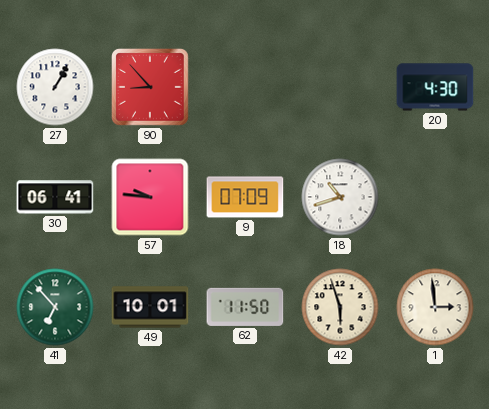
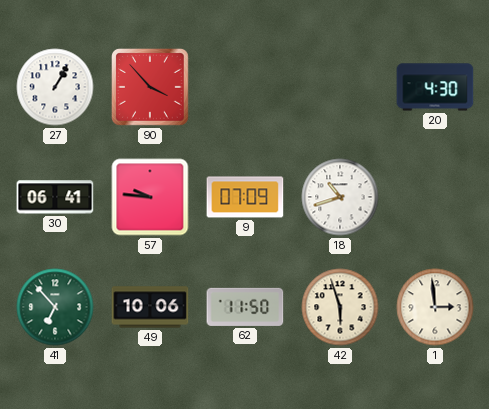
90: 8:53 -> 3:53 (151, 88)
49: 10:01 -> 10:06 (150, 307)
